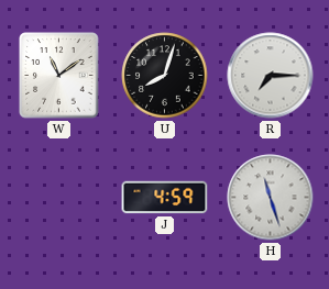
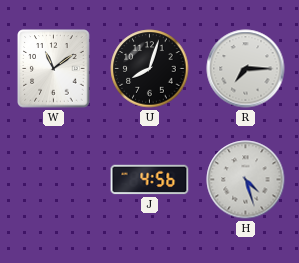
J: 4:59 -> 4:56 (150, 180)
H: 11:27 -> 4:27 (246, 180)
